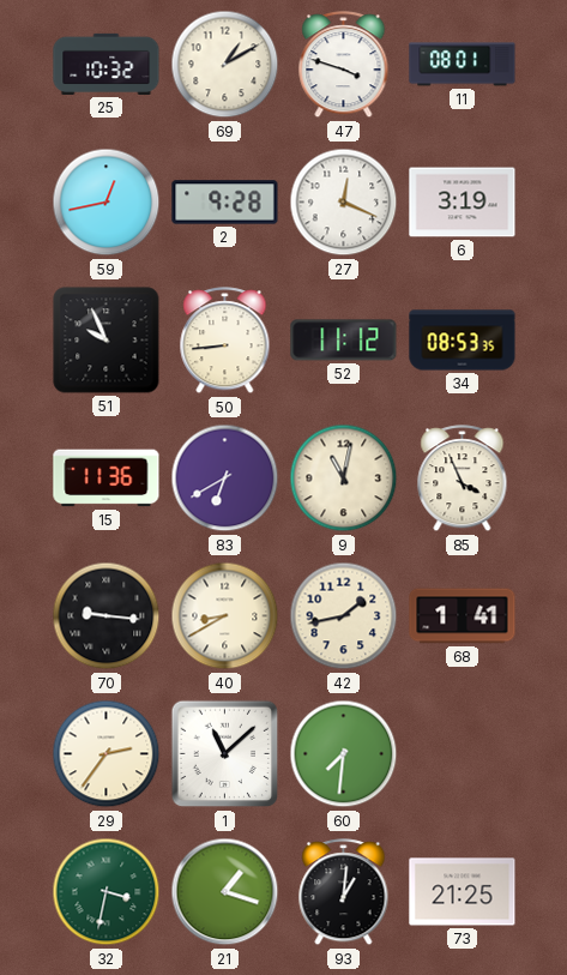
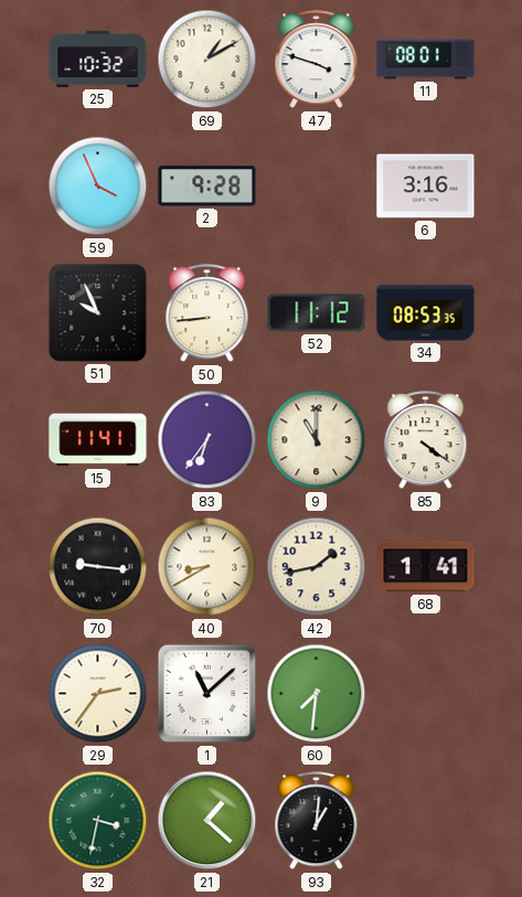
59: 12:43 -> 3:56 (98, 186)
27: 12:19 -> none (344, 203)
6: 3:19 -> 3:16 (426, 186)
15: 11:36 -> 11:41 (98, 440)
83: 6:40 -> 6:36 (207, 440)
9: 11:02 -> 11:00 (317, 440)
85: 3:56 -> 4:21 (426, 440)
21: 1:18 -> 1:22 (207, 821)
73: 21:25 -> none (463, 892)
